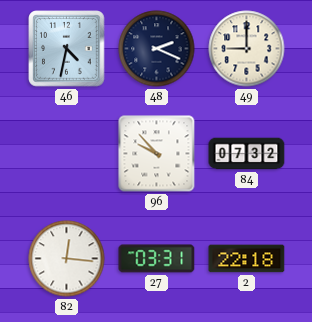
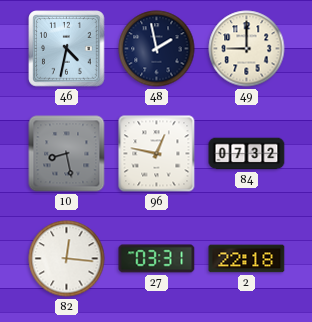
48: 2:19 -> 1:58 (157, 49)
10: none -> 8:28 (67, 154)
96: 9:53 -> 12:47 (157, 154)
